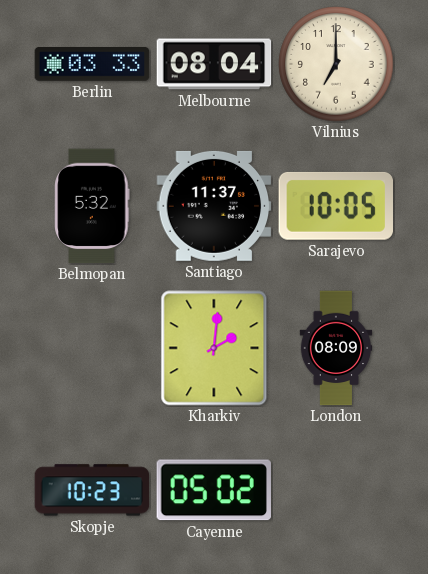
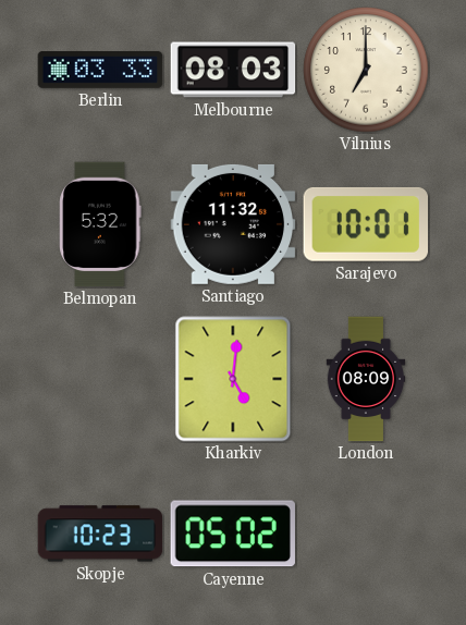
Melbourne: 08:04 -> 08:03 (233, 70)
Santiago: 11:37 -> 11:32 (233, 224)
Sarajevo: 10:05 -> 10:01 (365, 224)
Kharkiv: 2:01 -> 5:01 (233, 379)
